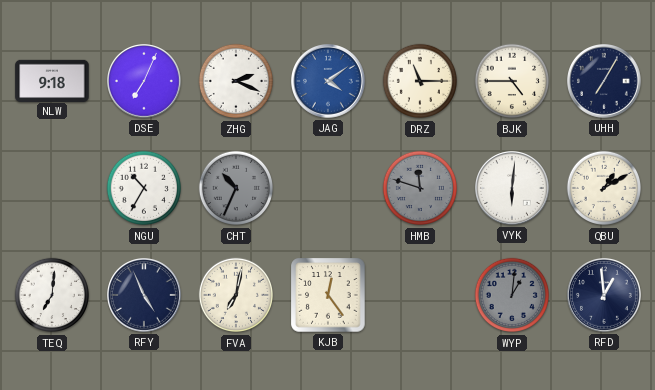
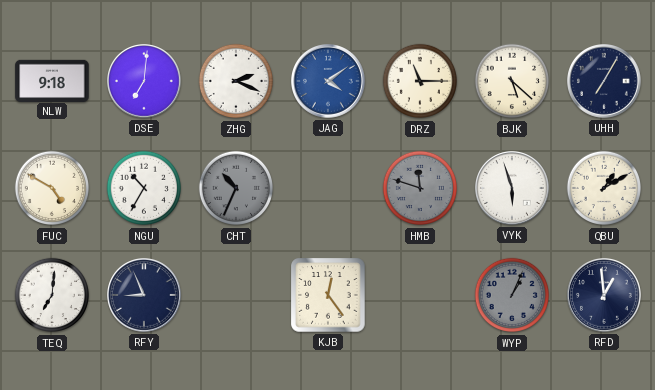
DSE: 7:04 -> 7:01 (145, 82)
BJK: 4:45 -> 5:22 (512, 81)
FUC: none -> 4:50 (52, 188)
VYK: 6:01 -> 5:57 (513, 189)
RFY: 4:56 -> 8:56 (145, 296)
FVA: 7:02 -> none (236, 295)
WYP: 1:01 -> 1:04 (512, 295)
